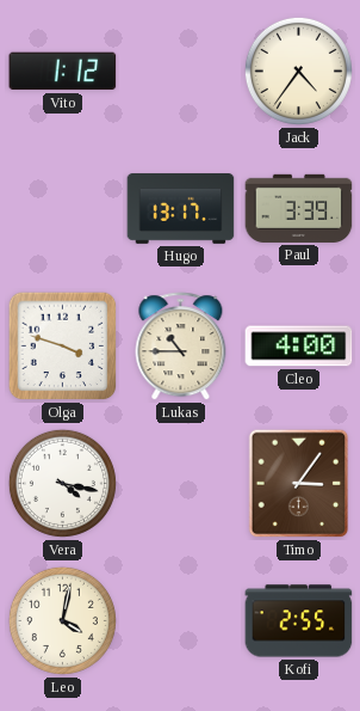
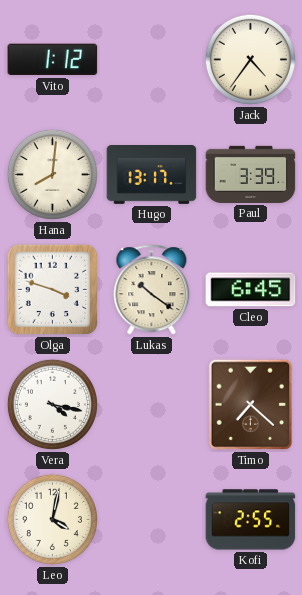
Hana: none -> 8:01 (52, 174)
Lukas: 10:45 -> 10:21 (152, 290)
Cleo: 4:00 -> 6:45 (251, 290)
Timo: 3:06 -> 7:22 (251, 405)
